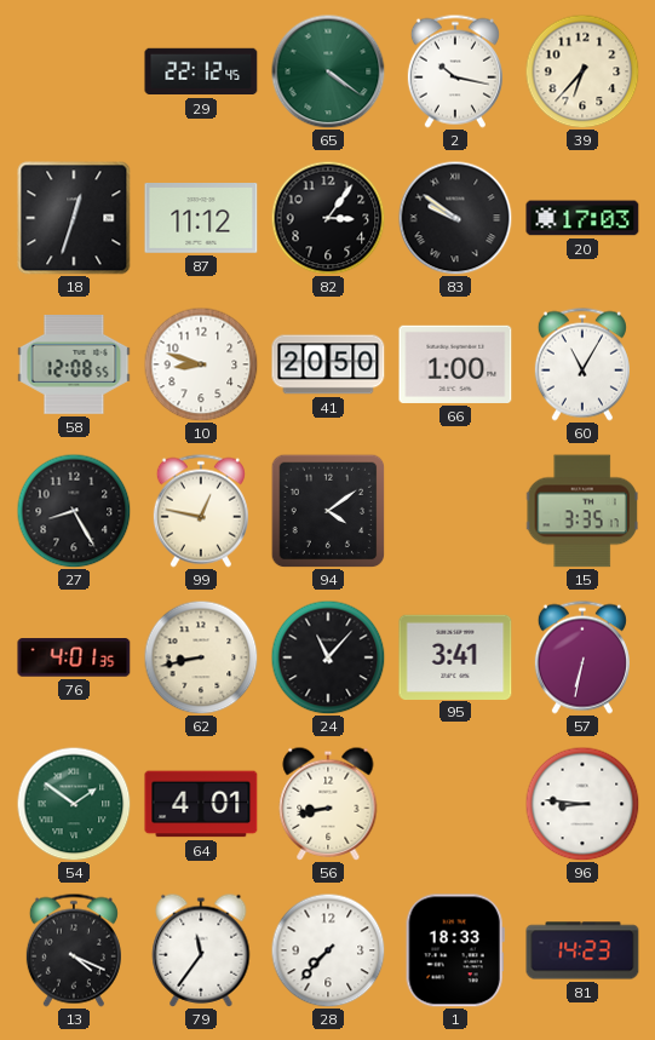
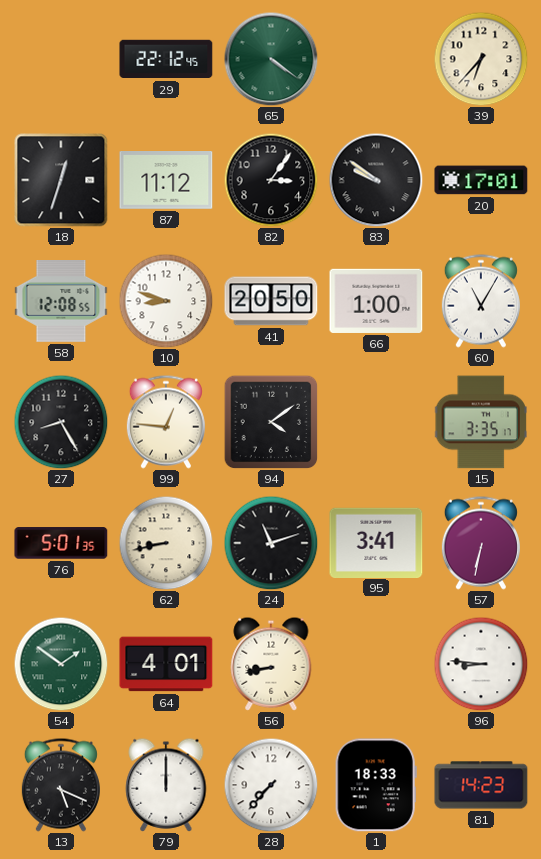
2: 10:17 -> none (455, 71)
20: 17:03 -> 17:01 (481, 180)
99: 12:47 -> 12:46 (166, 422)
76: 4:01 -> 5:01 (61, 543)
24: 11:07 -> 11:12 (271, 543)
13: 4:19 -> 5:19 (61, 785)
79: 11:36 -> 12:00 (166, 785)
